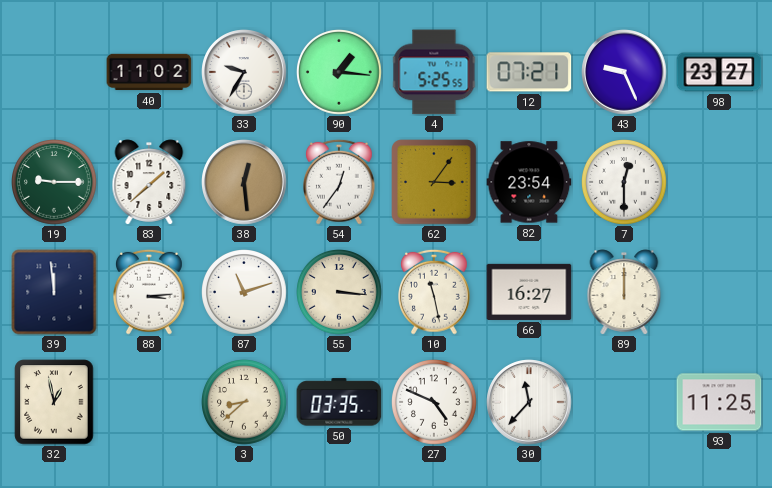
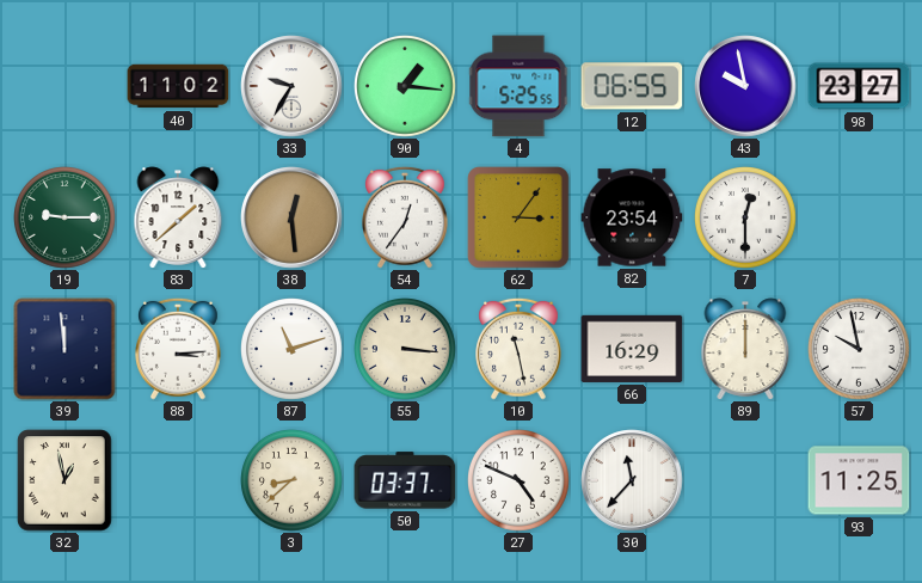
12: 07:21 -> 06:55 (632, 86)
43: 9:26 -> 9:58 (745, 86)
66: 16:27 -> 16:29 (632, 349)
57: none -> 9:58 (860, 350)
50: 03:35 -> 03:37 (405, 480)
